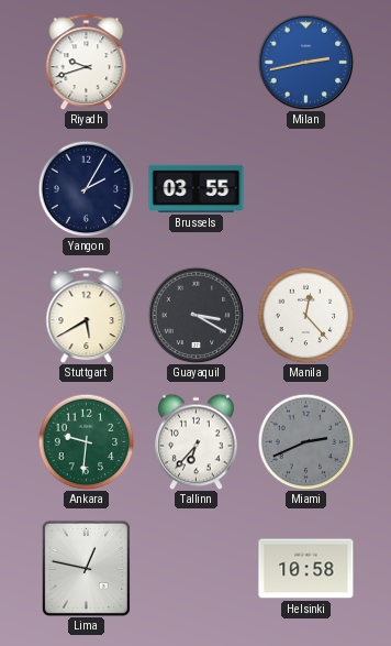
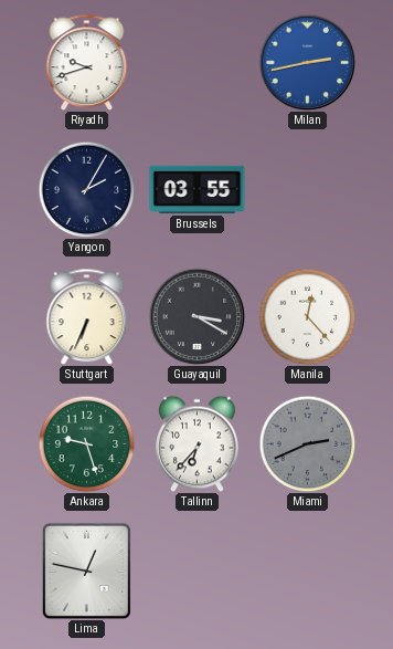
Stuttgart: 5:40 -> 6:34 (87, 316)
Ankara: 9:31 -> 9:27 (86, 443)
Helsinki: 10:58 -> none (306, 569)
